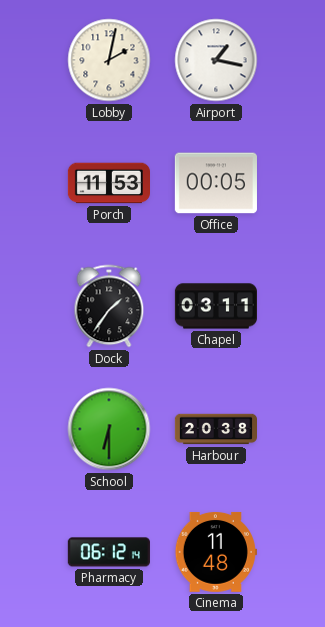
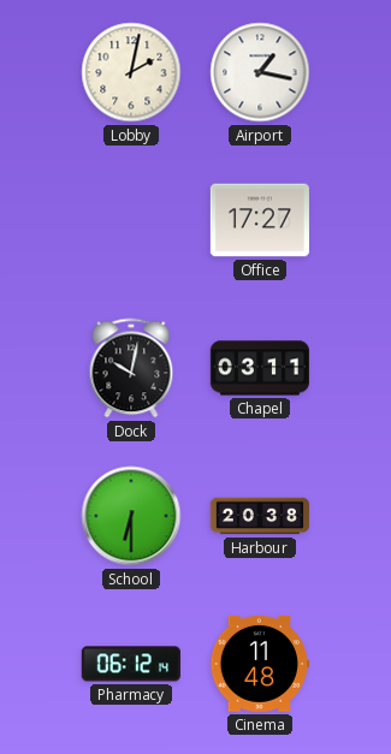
Porch: 11:53 -> none (108, 183)
Office: 00:05 -> 17:27 (260, 220)
Dock: 1:36 -> 10:02 (131, 368)
